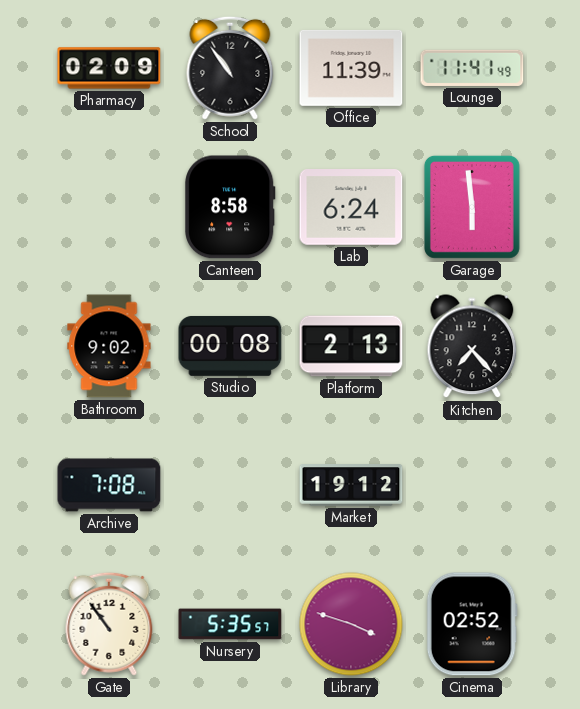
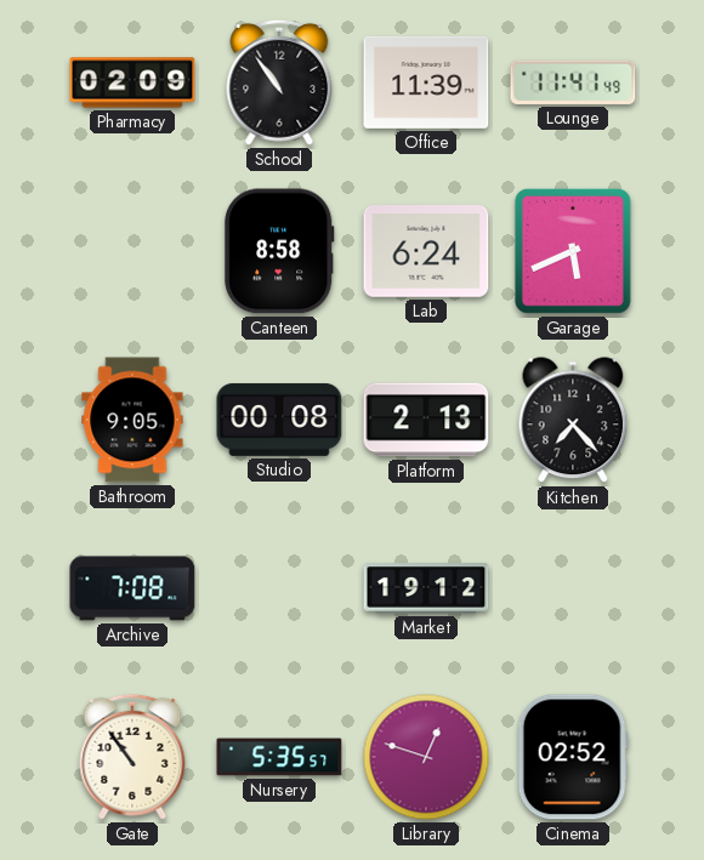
Garage: 5:59 -> 5:41 (573, 251)
Bathroom: 9:02 -> 9:05 (132, 420)
Library: 3:48 -> 12:48 (426, 757)
